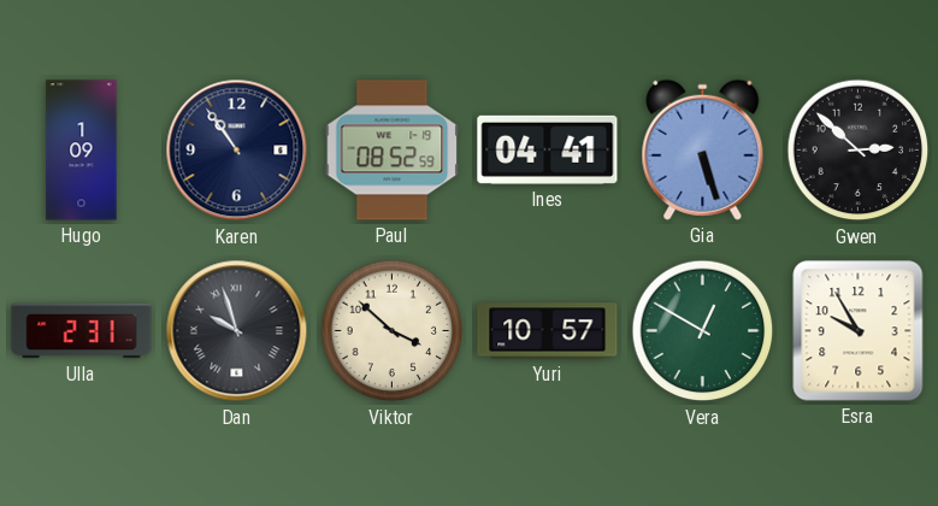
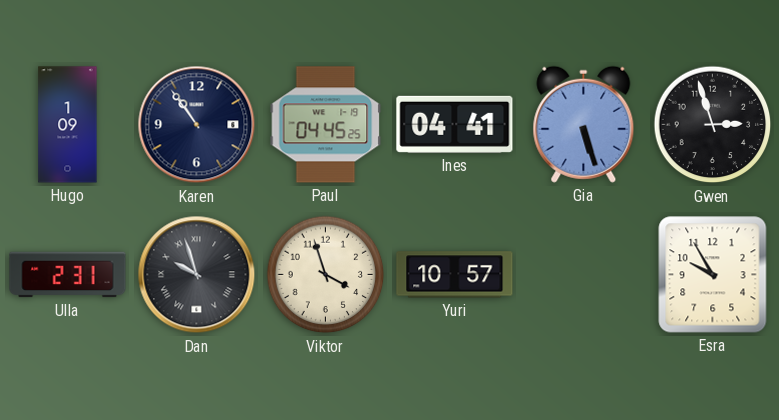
Paul: 08:52 -> 04:45 (326, 125)
Gwen: 2:52 -> 2:57 (713, 125)
Viktor: 3:52 -> 3:57 (326, 275)
Vera: 12:50 -> none (703, 331)
